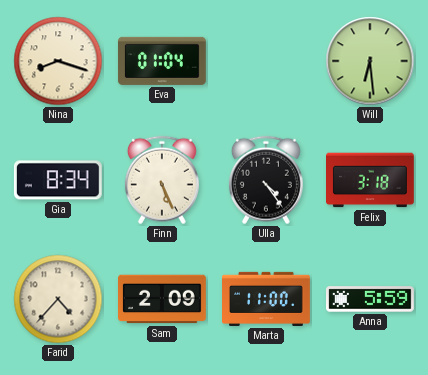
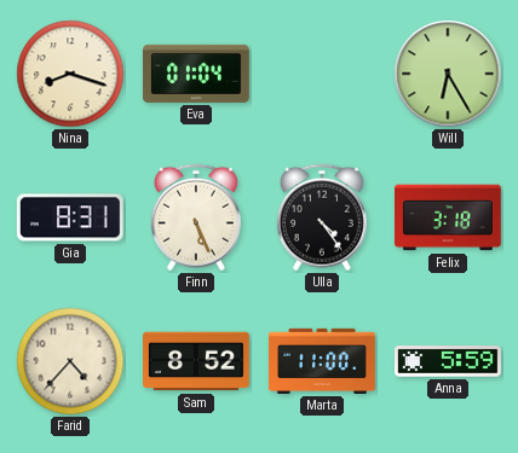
Will: 6:29 -> 6:25 (448, 74)
Gia: 8:34 -> 8:31 (70, 217)
Sam: 2:09 -> 8:52 (197, 361)
